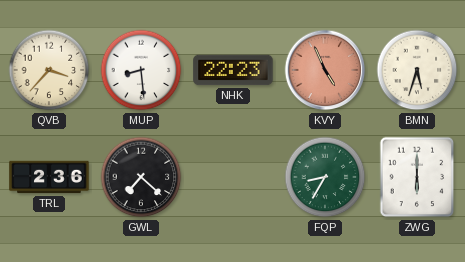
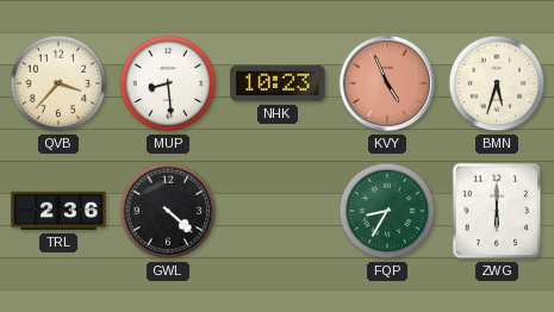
NHK: 22:23 -> 10:23 (278, 83)
GWL: 7:22 -> 4:22 (168, 211)
